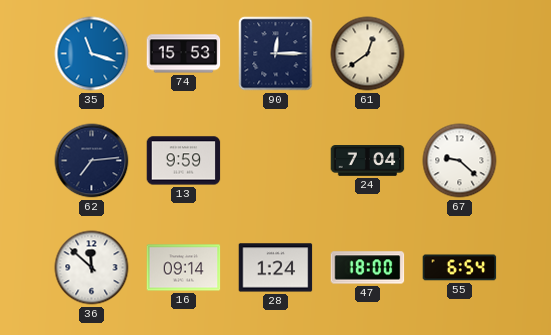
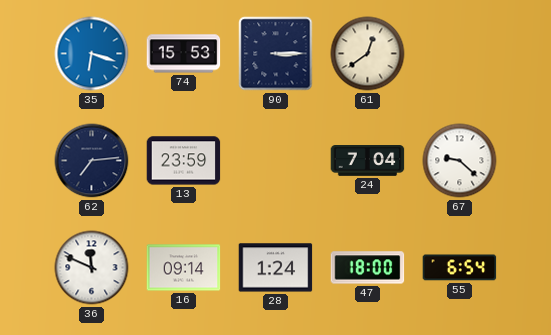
35: 11:18 -> 6:18 (92, 54)
90: 12:15 -> 3:15 (276, 54)
13: 9:59 -> 23:59 (184, 161)
36: 11:52 -> 11:49 (92, 268)
